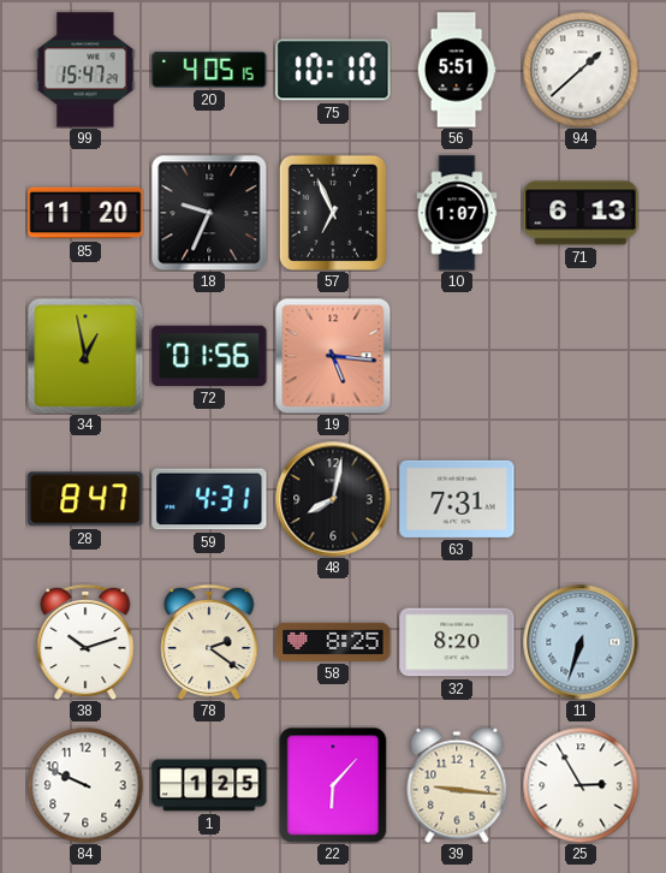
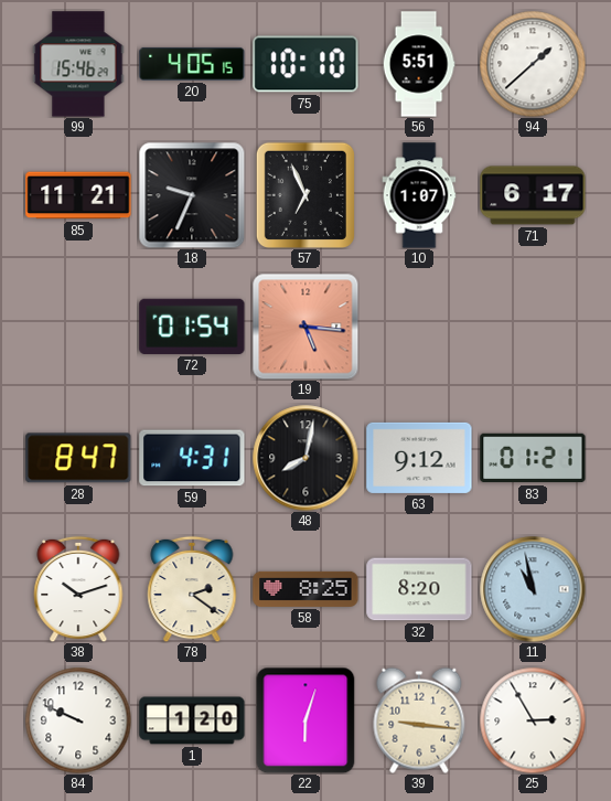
99: 15:47 -> 15:46 (78, 64)
85: 11:20 -> 11:21 (78, 195)
71: 6:13 -> 6:17 (533, 195)
34: 12:58 -> none (85, 356)
72: 01:56 -> 01:54 (192, 327)
63: 7:31 -> 9:12 (419, 458)
83: none -> 01:21 (533, 458)
11: 6:33 -> 10:58 (533, 589)
1: 1:25 -> 1:20 (192, 720)
22: 6:07 -> 6:03 (305, 720)
